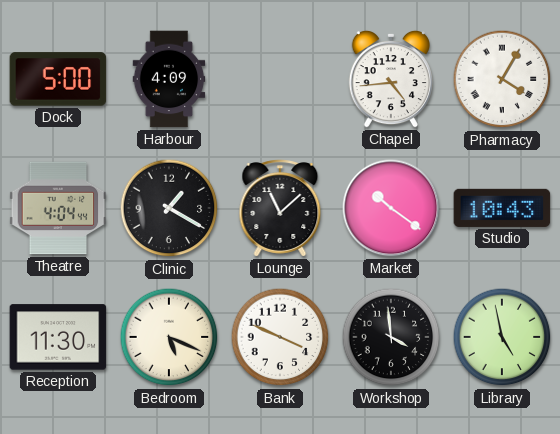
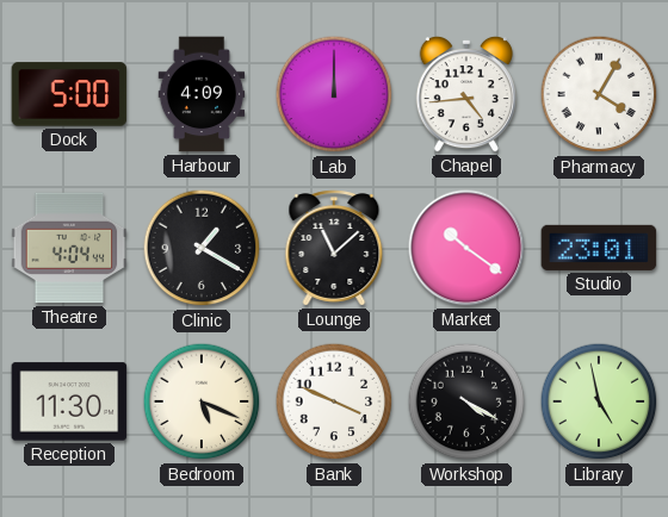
Lab: none -> 12:00 (334, 94)
Studio: 10:43 -> 23:01 (599, 248)
Workshop: 3:59 -> 4:20 (466, 401)
